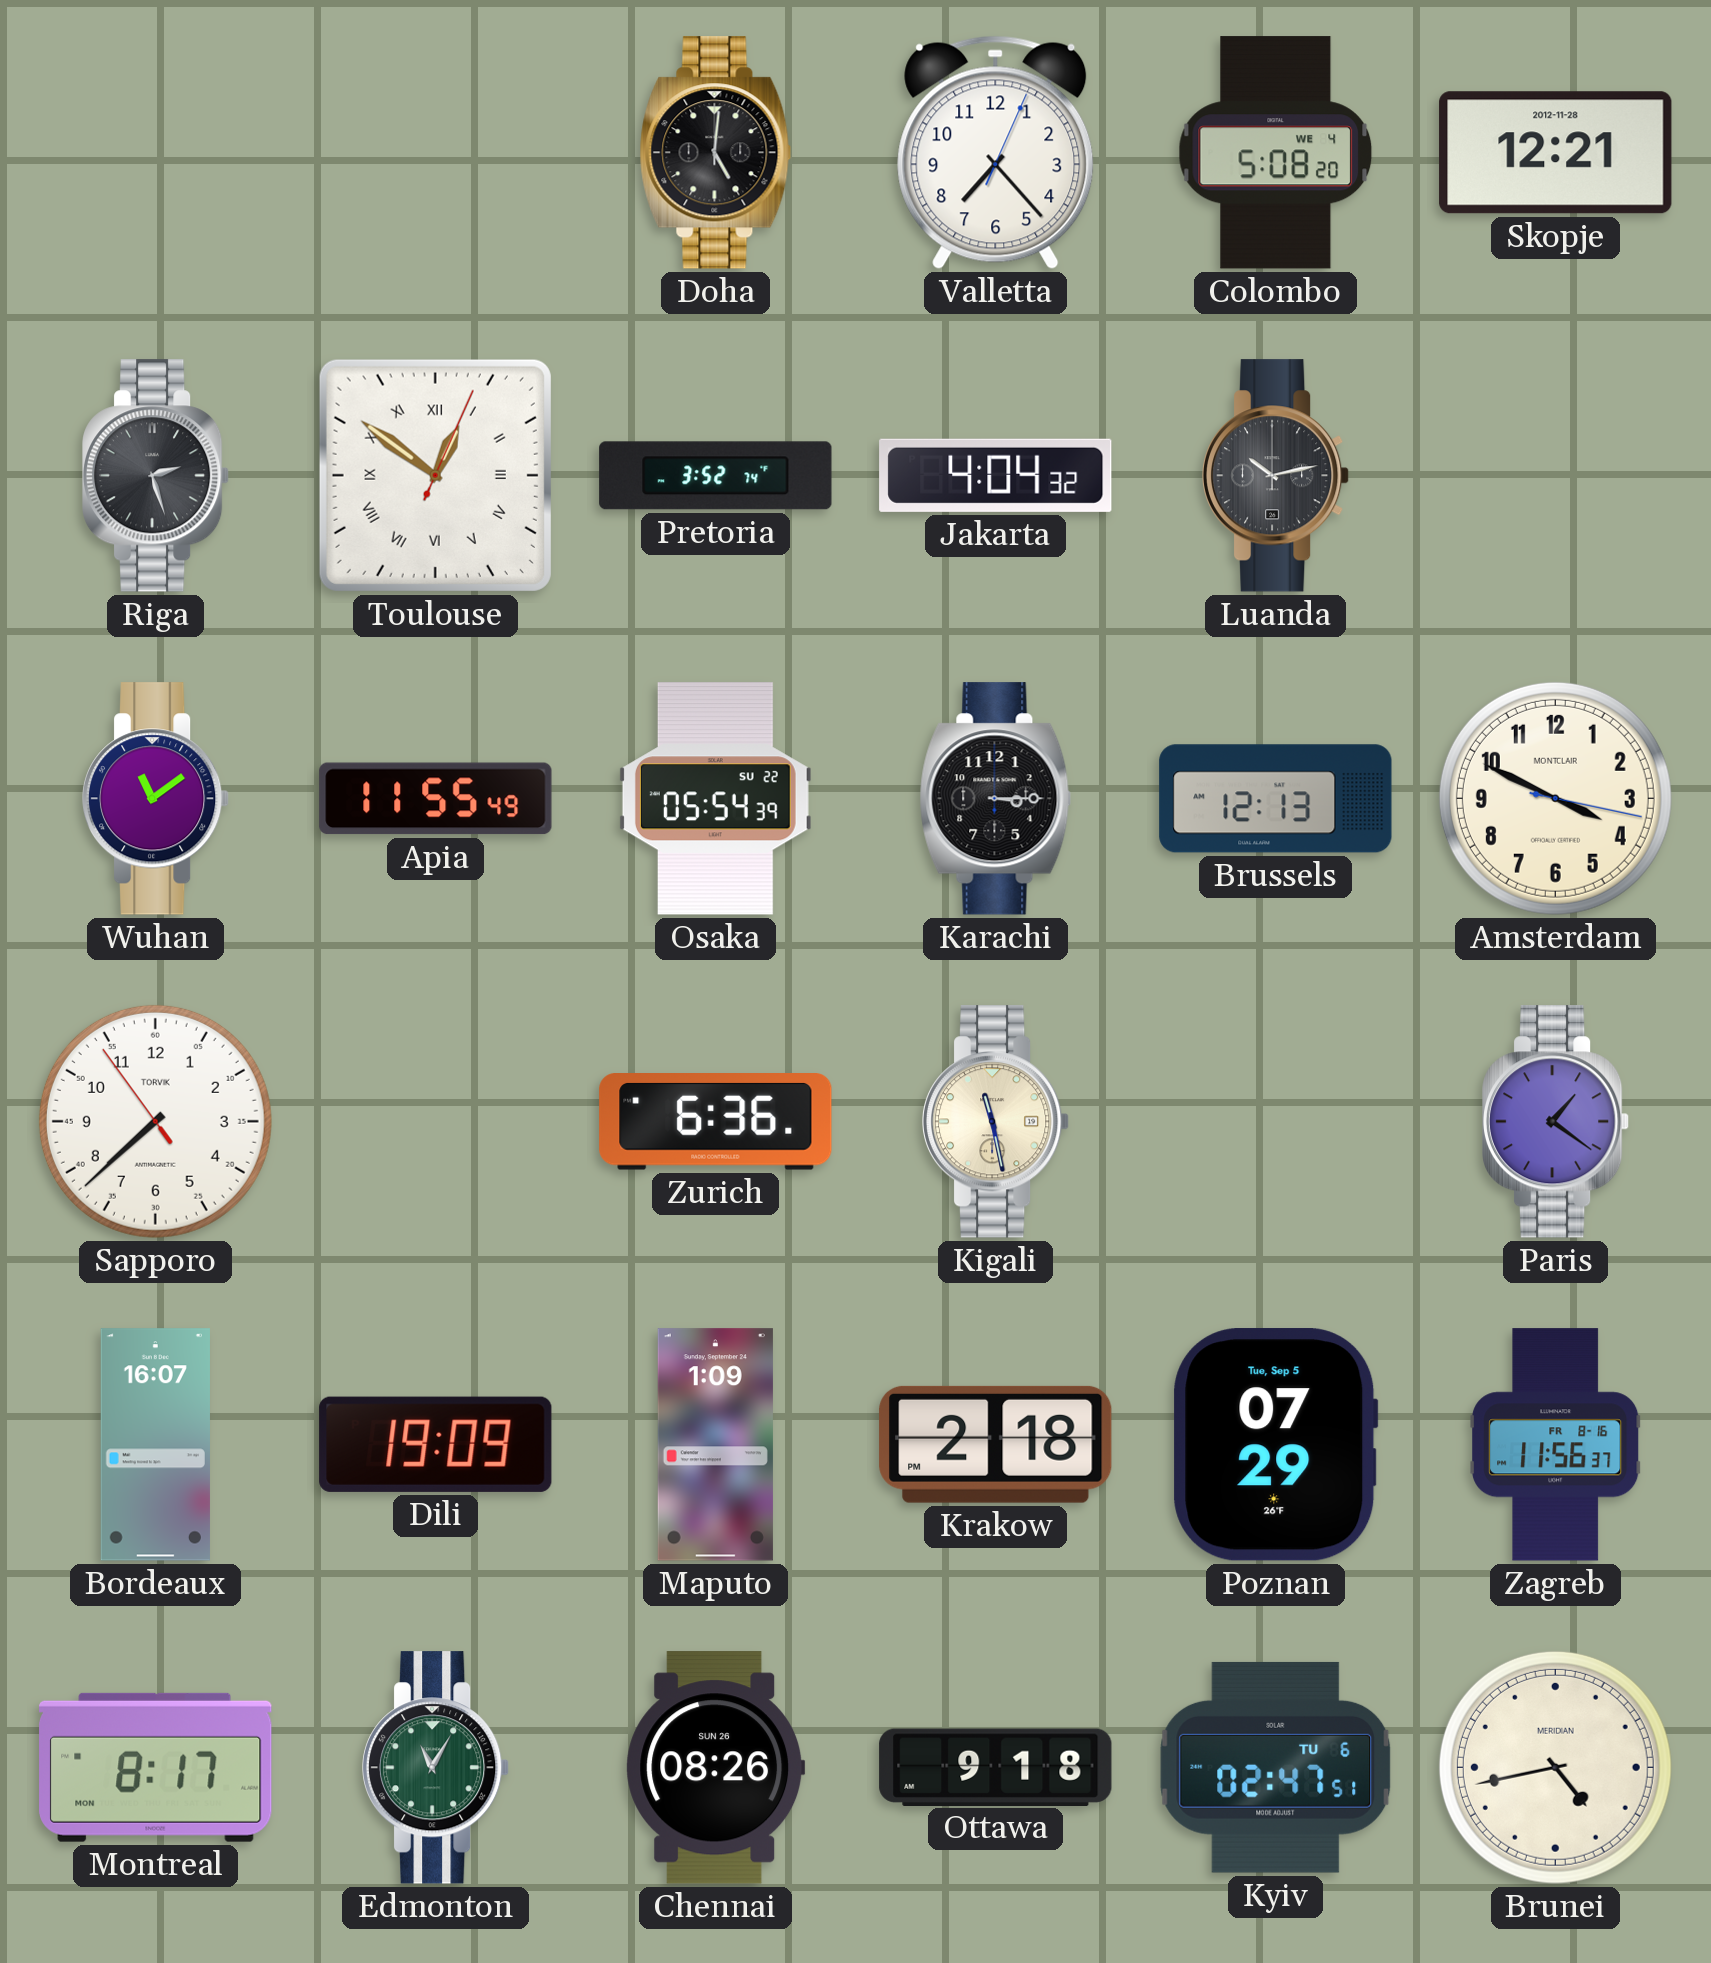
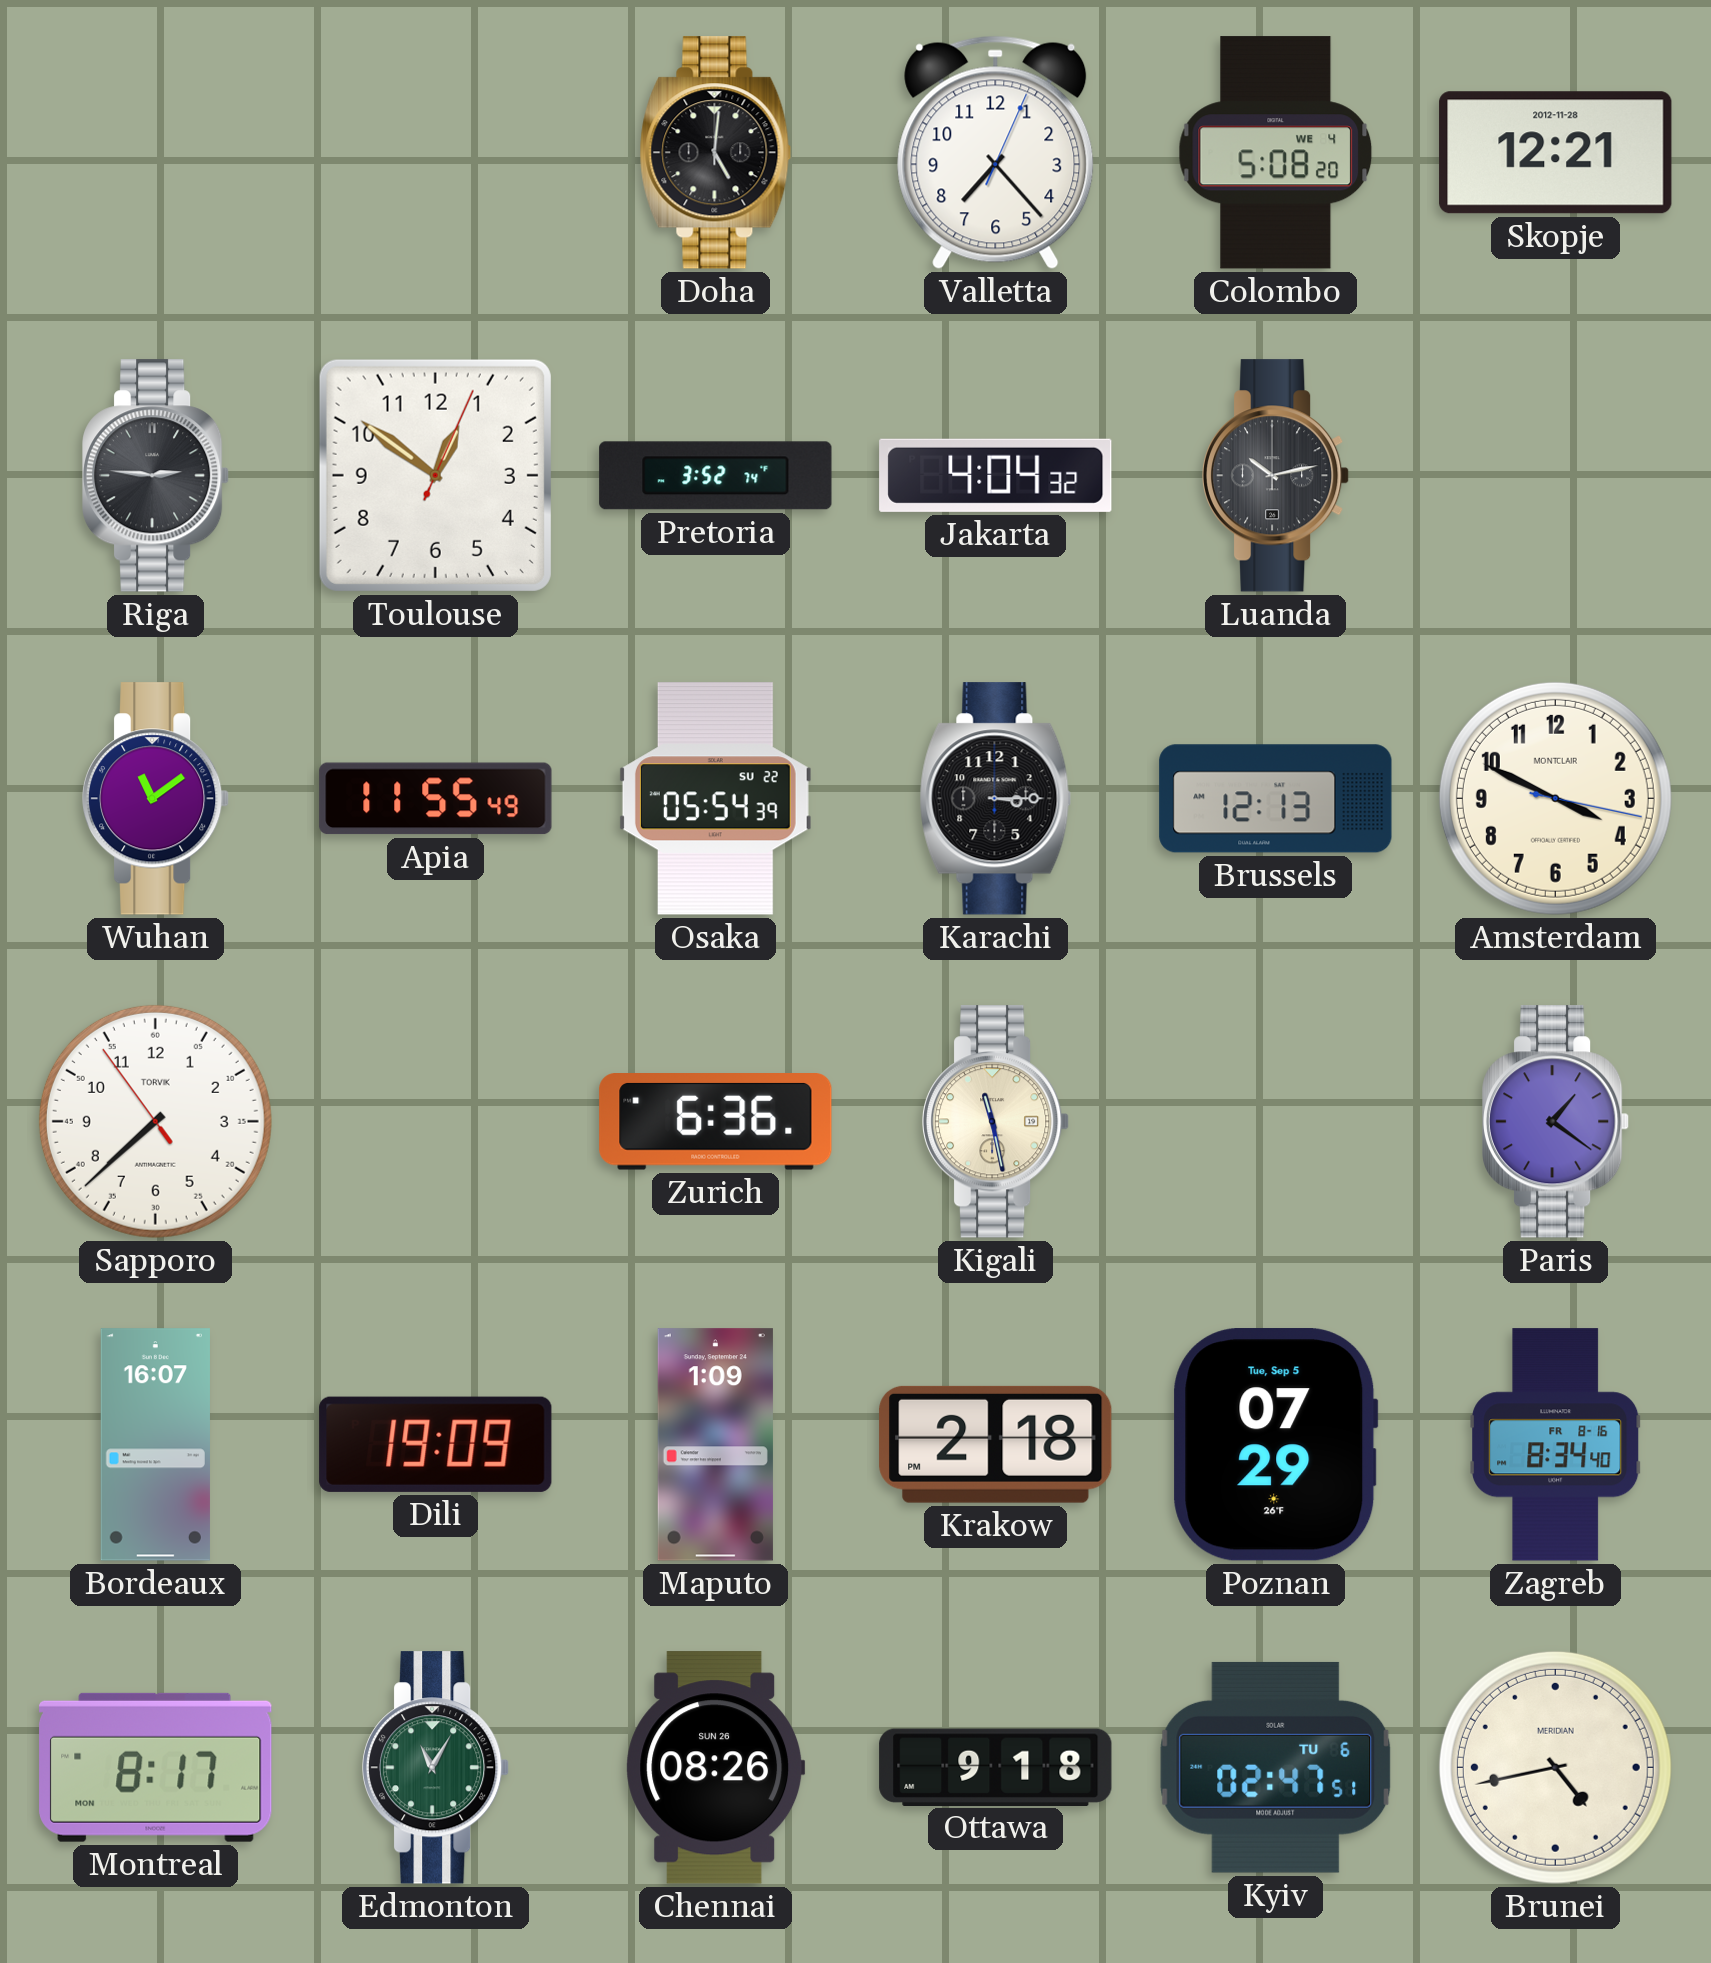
Riga: 2:27 -> 2:46 (157, 476)
Toulouse numerals: Roman -> Arabic (435, 475)
Zagreb: 11:56 -> 8:34 (1556, 1445)
